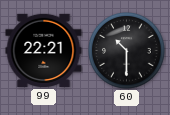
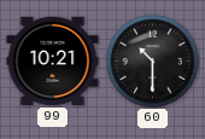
99: 22:21 -> 10:21 (53, 60)
